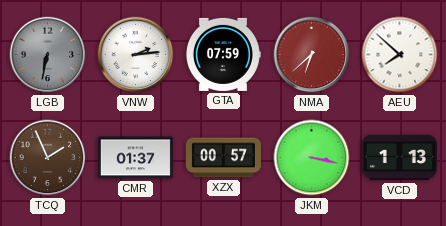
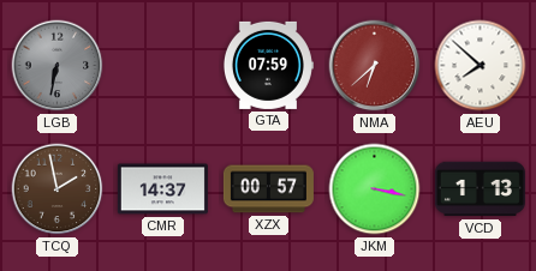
VNW: 2:14 -> none (136, 55)
TCQ: 1:56 -> 1:58 (58, 189)
CMR: 01:37 -> 14:37 (162, 189)
